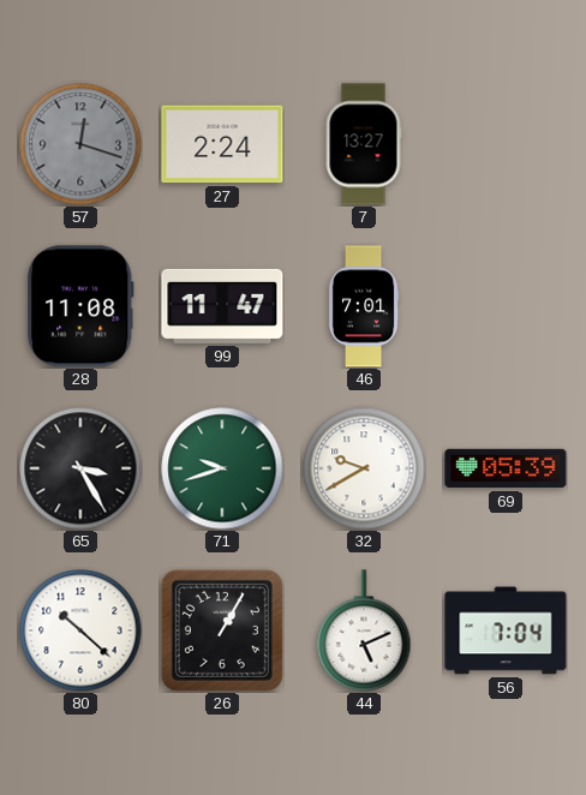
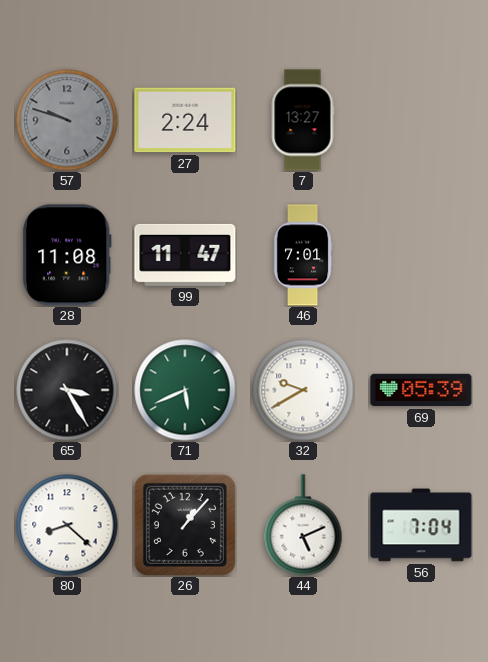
57: 12:18 -> 9:48 (67, 120)
71: 9:42 -> 5:41 (185, 390)
80: 10:22 -> 8:22 (67, 525)
26: 1:05 -> 1:07 (185, 525)
